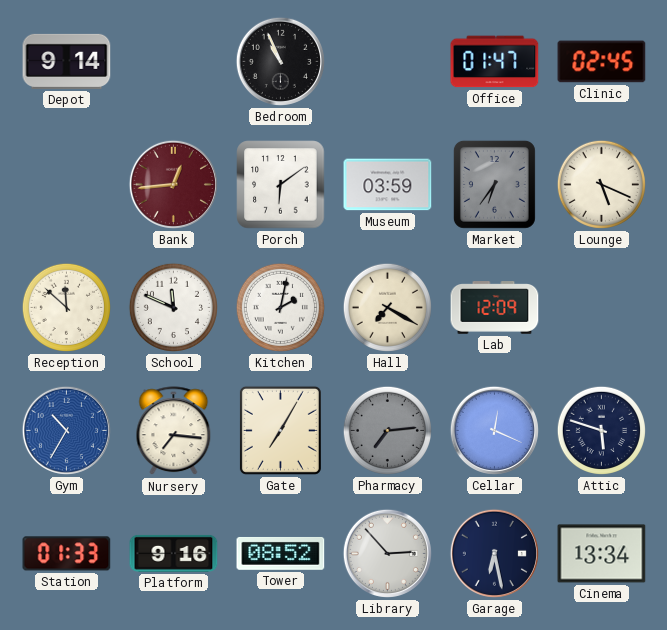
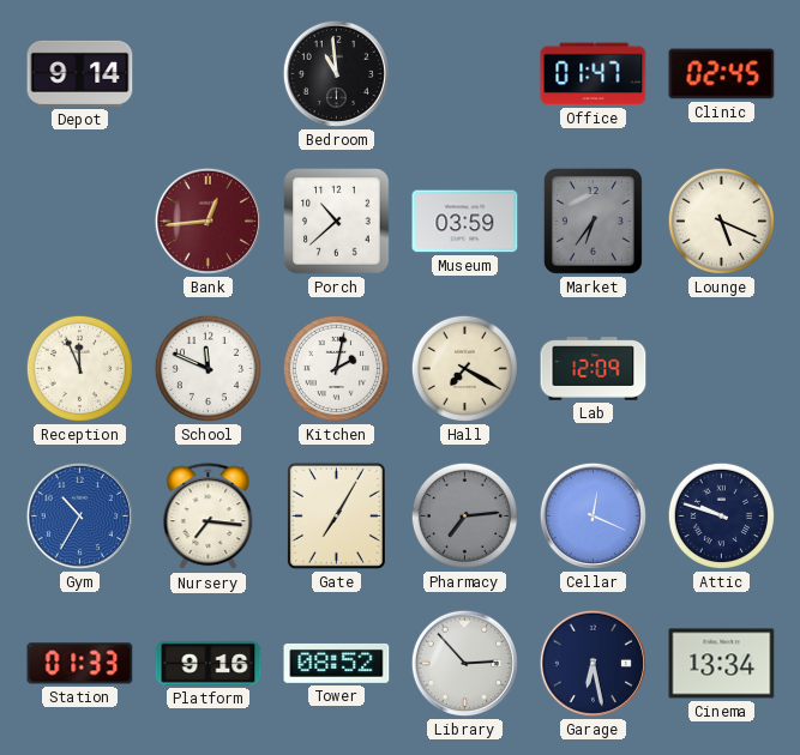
Bedroom: 10:56 -> 10:59 (336, 73)
Porch: 6:09 -> 10:38 (337, 222)
Reception: 11:52 -> 11:56 (79, 368)
Attic: 5:48 -> 9:48 (721, 515)
